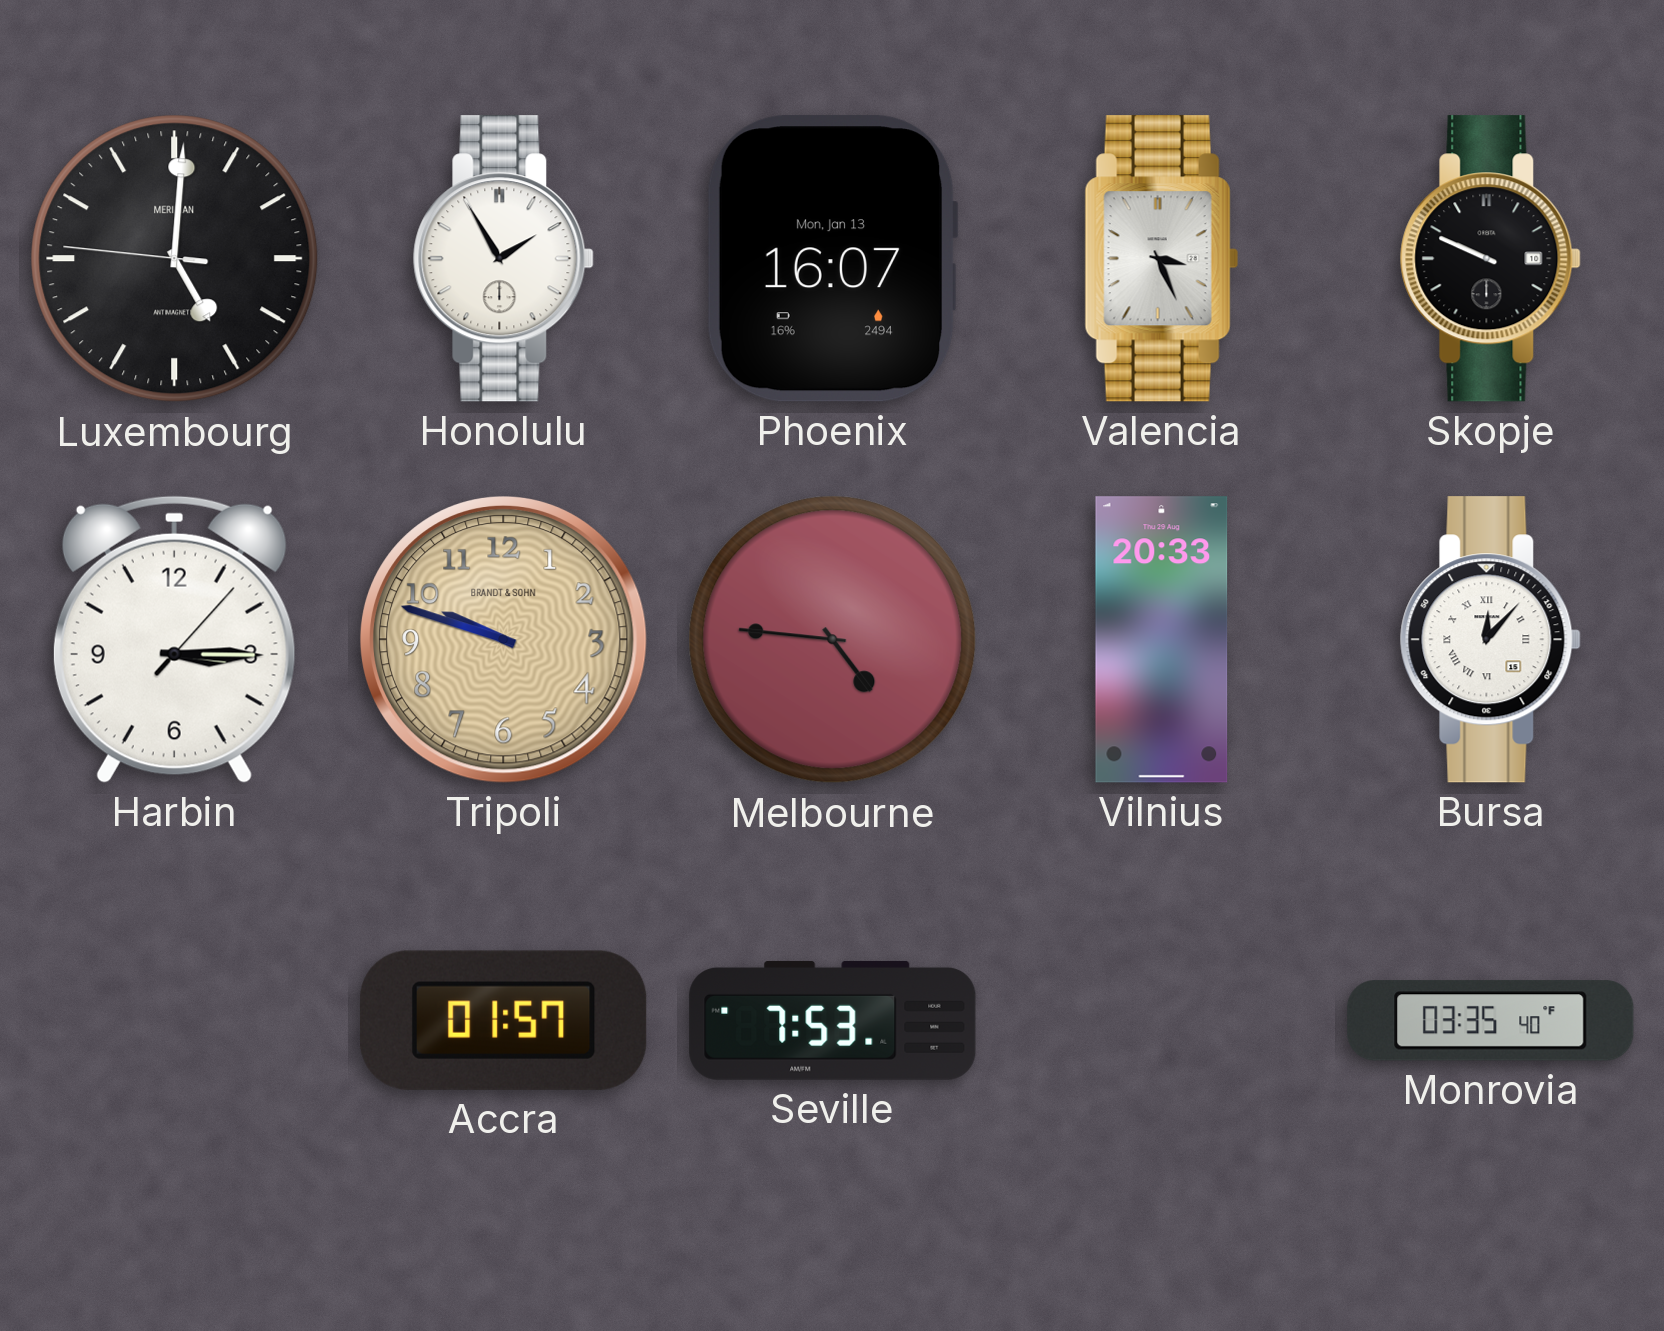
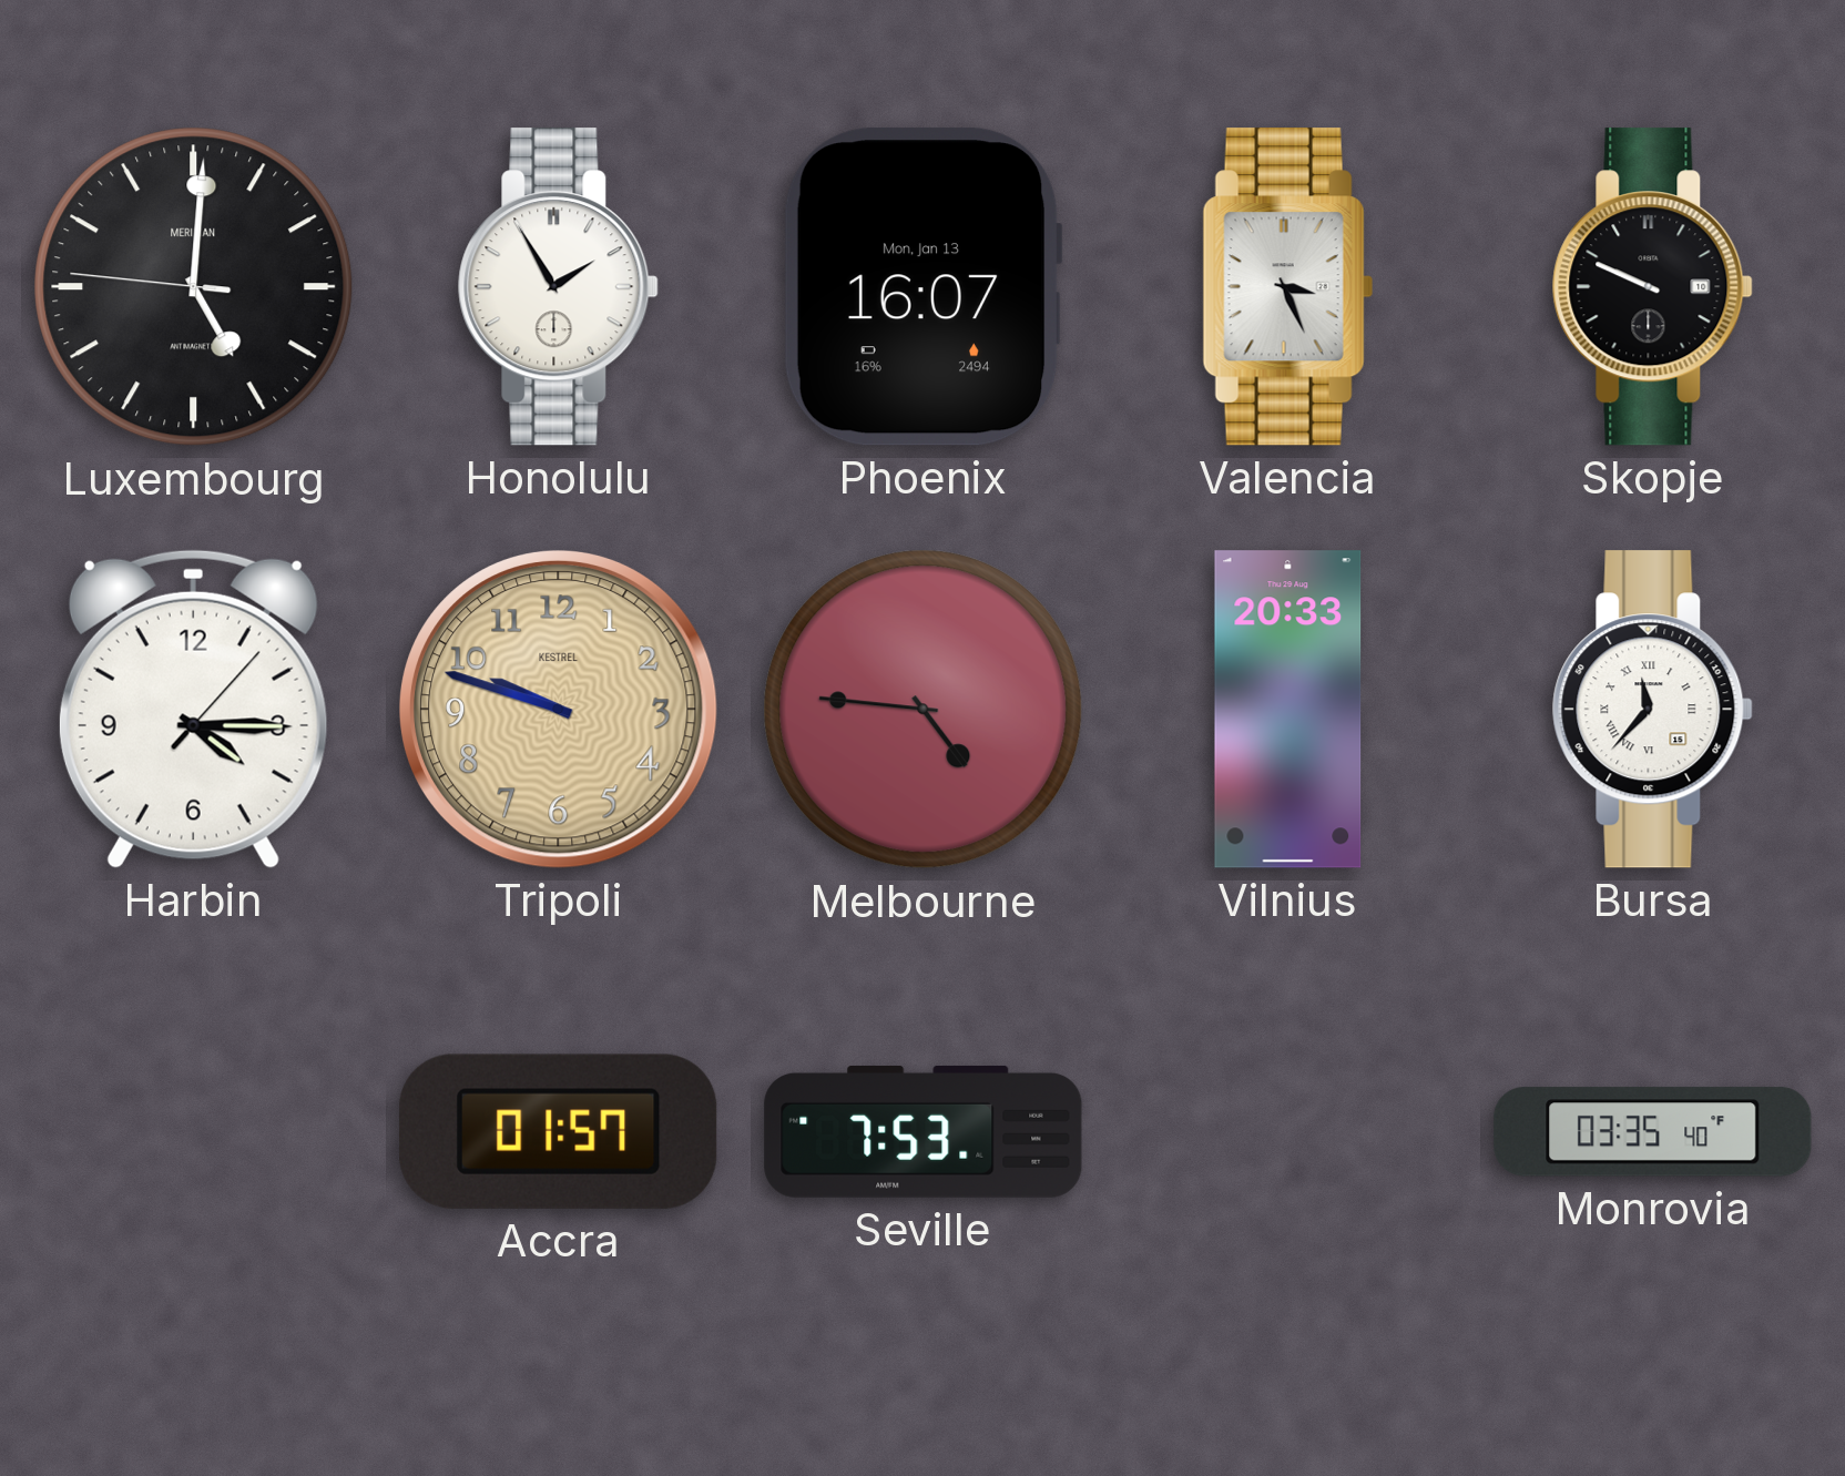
Harbin: 3:15 -> 4:15 (193, 709)
Tripoli brand: BRANDT & SOHN -> KESTREL (558, 709)
Bursa: 12:07 -> 11:37 (1652, 710)
